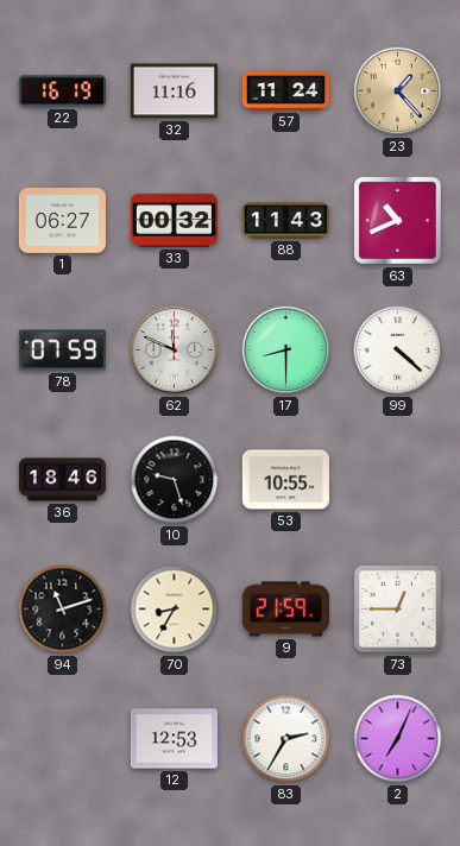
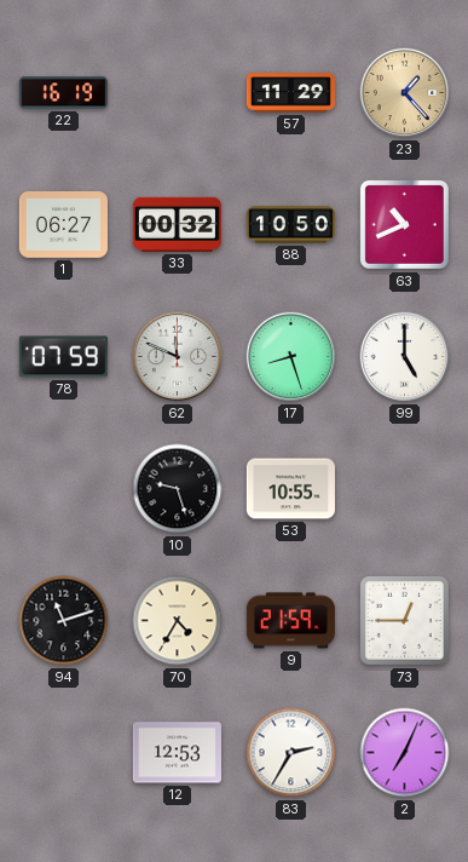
32: 11:16 -> none (174, 91)
57: 11:24 -> 11:29 (290, 93)
88: 11:43 -> 10:50 (290, 225)
17: 8:30 -> 8:27 (291, 357)
99: 4:22 -> 5:00 (405, 357)
36: 18:46 -> none (62, 480)
70: 8:35 -> 4:35 (178, 621)
